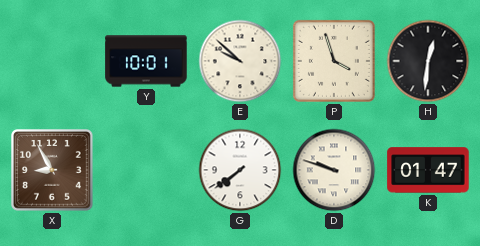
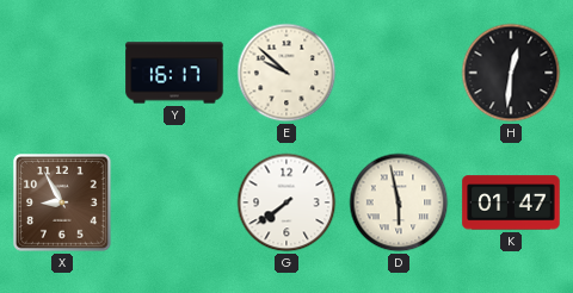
Y: 10:01 -> 16:17 (174, 73)
P: 3:57 -> none (334, 61)
D: 9:48 -> 5:58 (399, 202)
